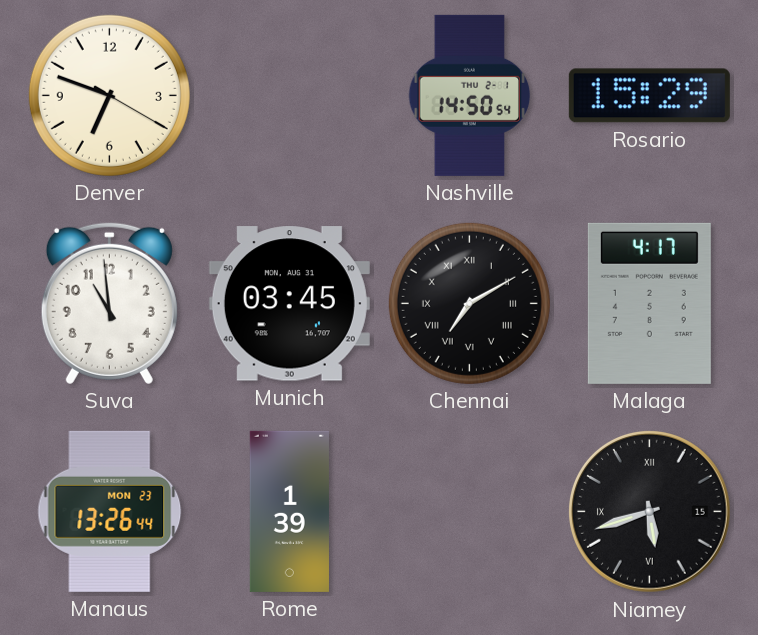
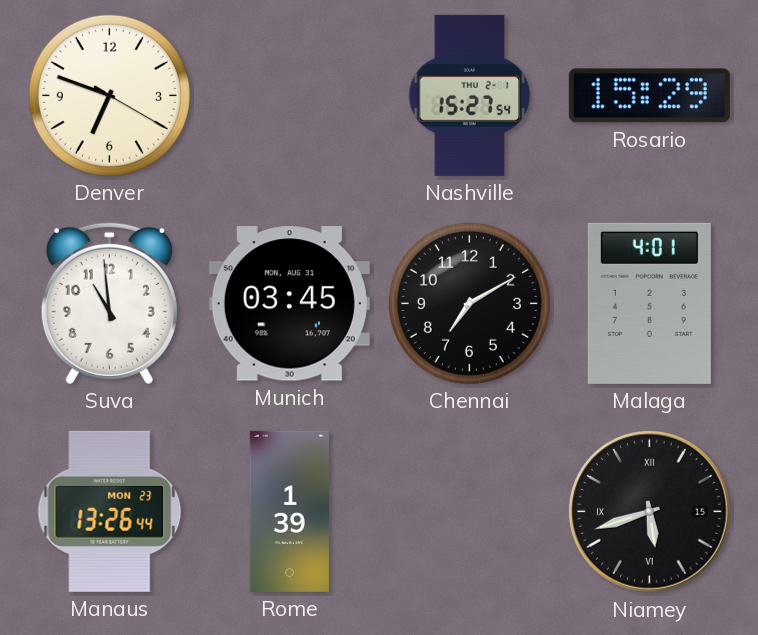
Nashville: 14:50 -> 15:27 (470, 95)
Chennai numerals: Roman -> Arabic (469, 303)
Malaga: 4:17 -> 4:01 (649, 303)
